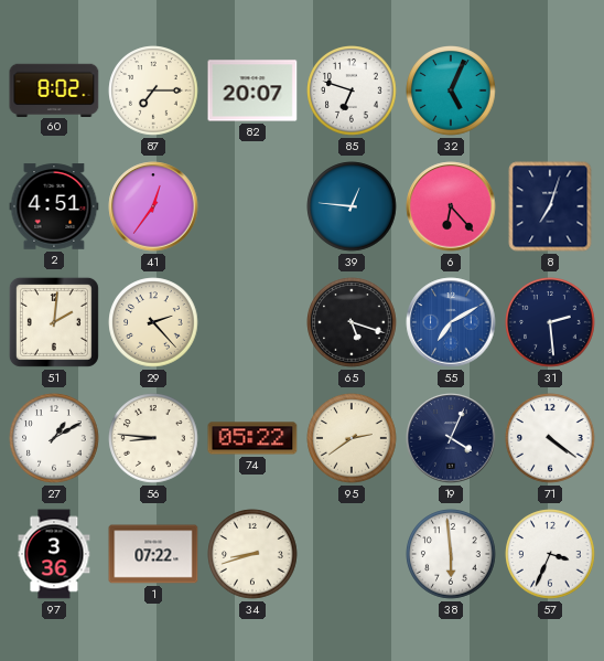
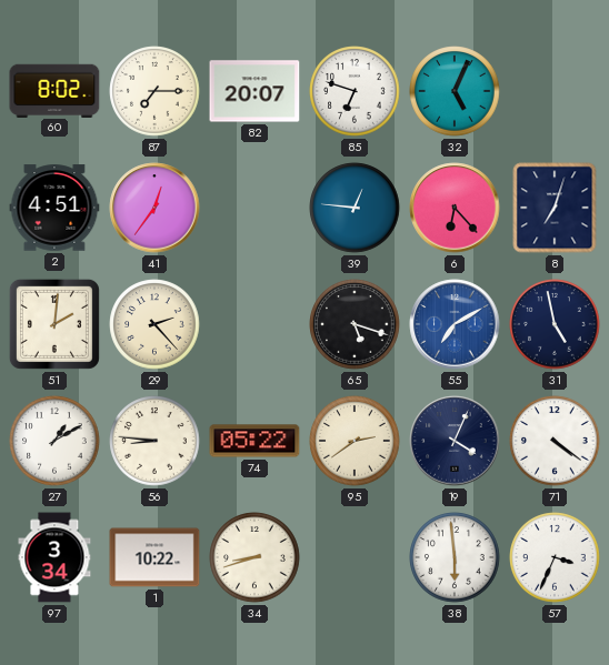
31: 2:29 -> 4:58 (555, 324)
97: 3:36 -> 3:34 (54, 557)
1: 07:22 -> 10:22 (154, 557)
